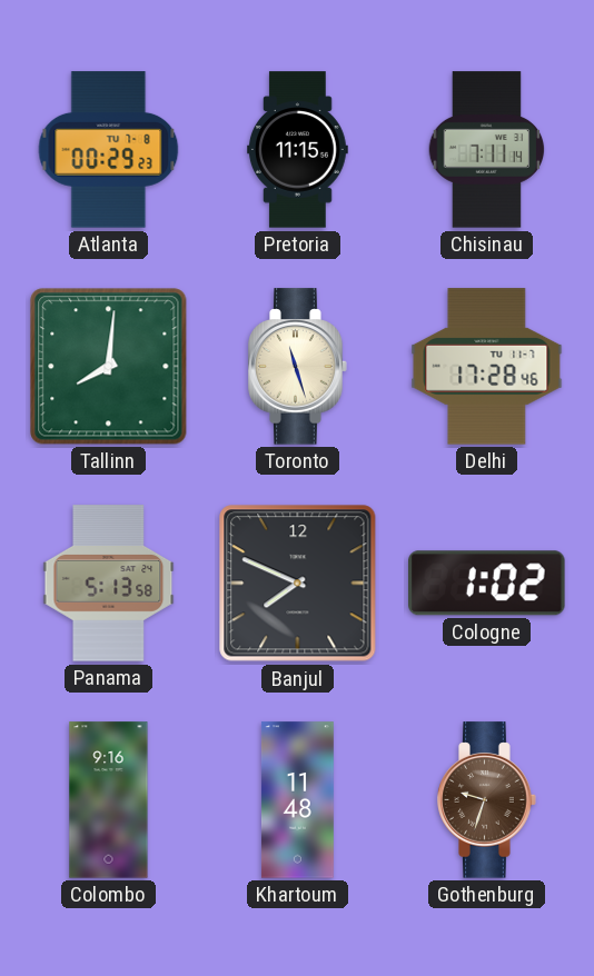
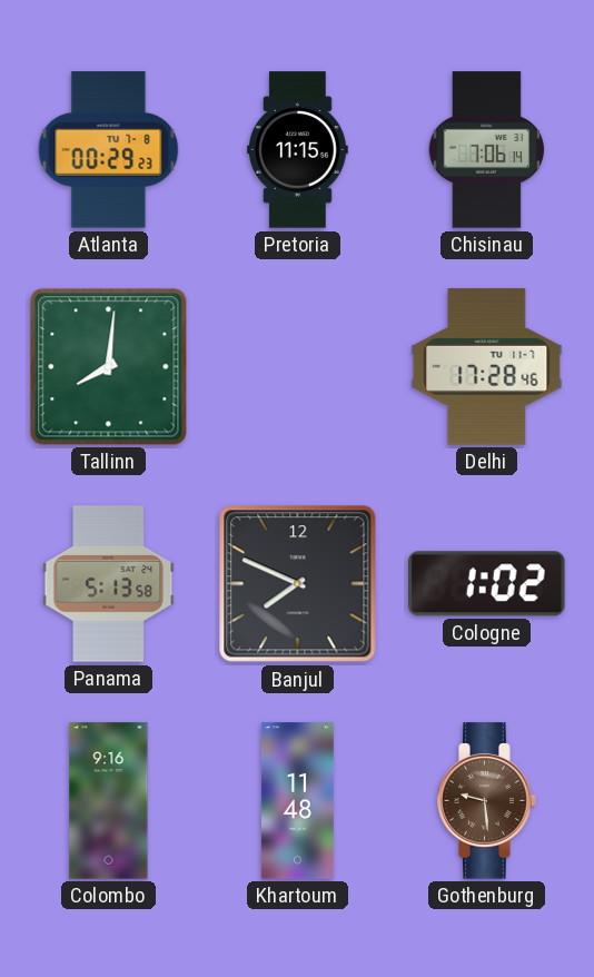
Chisinau: 7:11 -> 7:06 (487, 150)
Toronto: 11:27 -> none (298, 367)
Gothenburg: 9:33 -> 9:29 (487, 801)
